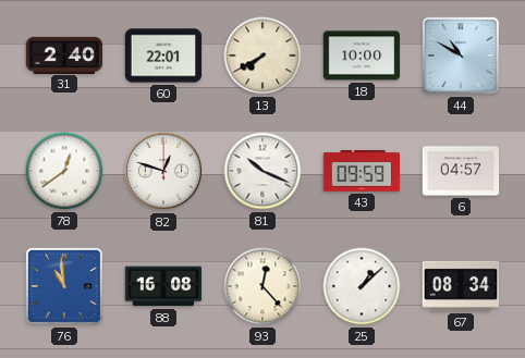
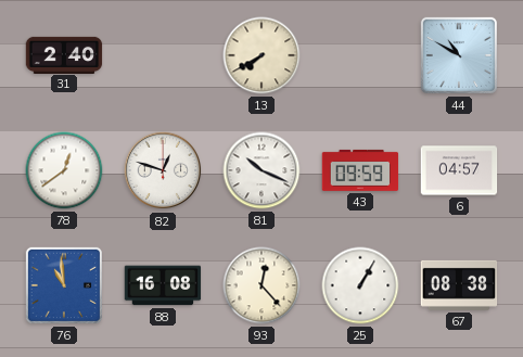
60: 22:01 -> none (163, 55)
18: 10:00 -> none (362, 55)
25: 1:08 -> 1:05 (360, 285)
67: 08:34 -> 08:38 (459, 285)
